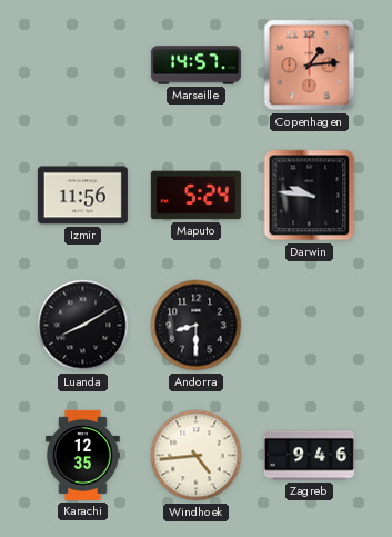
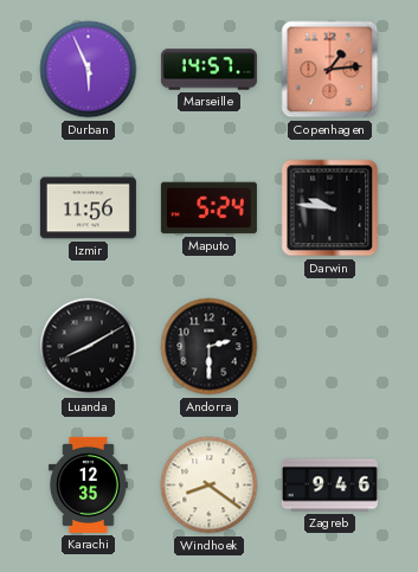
Durban: none -> 5:56 (89, 70)
Andorra: 8:30 -> 2:30 (210, 347)
Windhoek: 4:44 -> 8:21 (210, 486)
